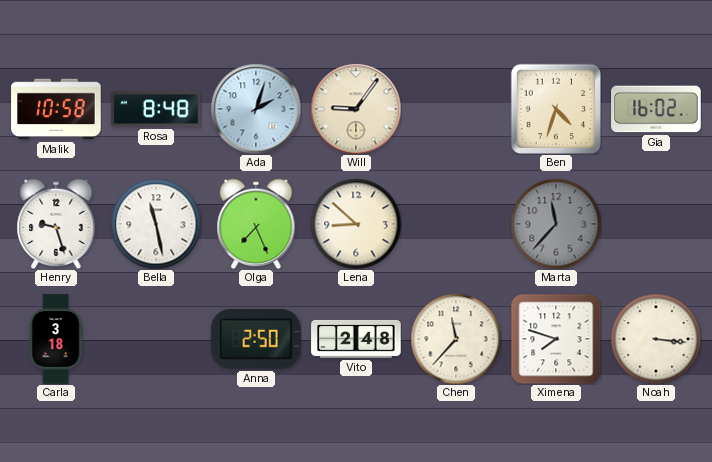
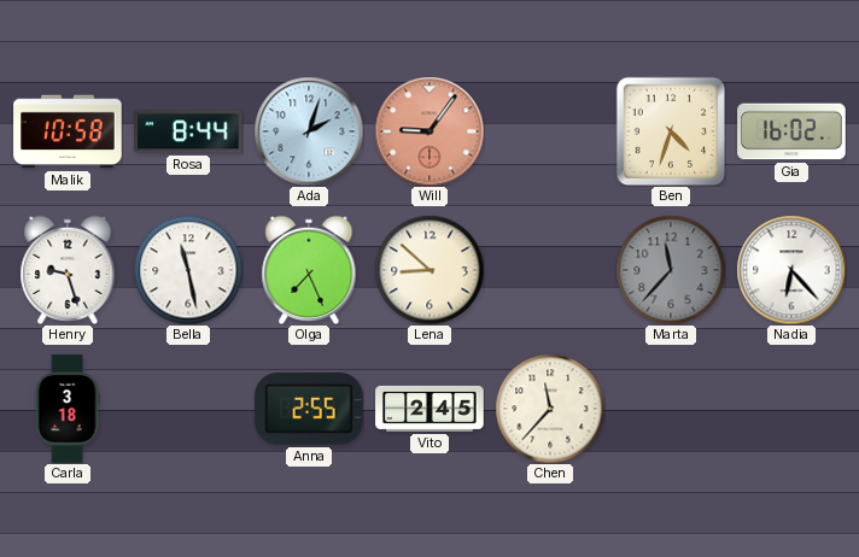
Rosa: 8:48 -> 8:44 (188, 131)
Will dial: cream -> salmon (429, 131)
Nadia: none -> 6:23 (791, 270)
Anna: 2:50 -> 2:55 (309, 410)
Vito: 2:48 -> 2:45 (429, 409)
Ximena: 7:48 -> none (556, 339)
Noah: 3:16 -> none (656, 339)
